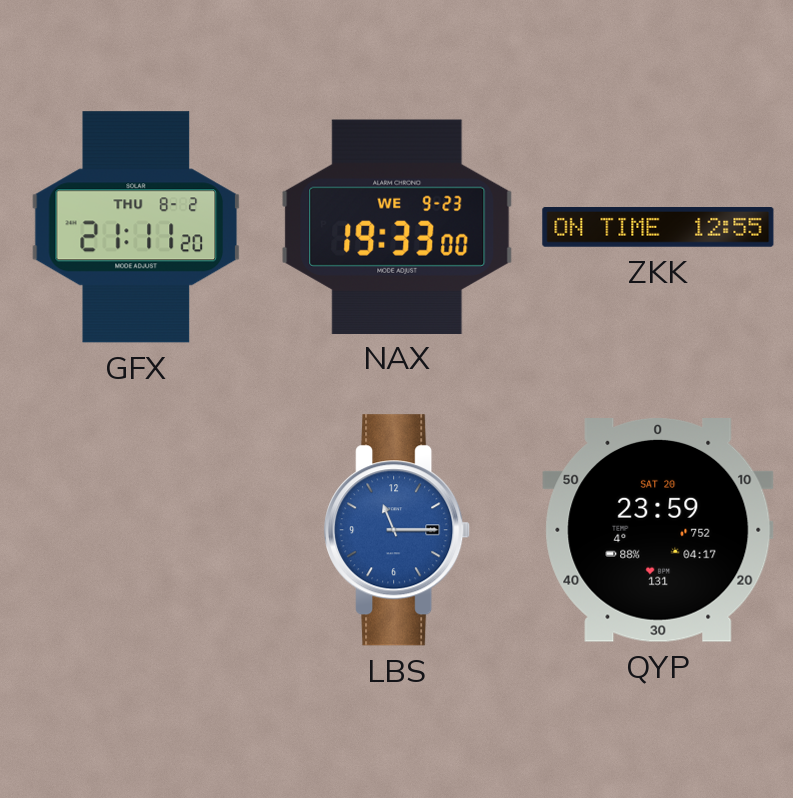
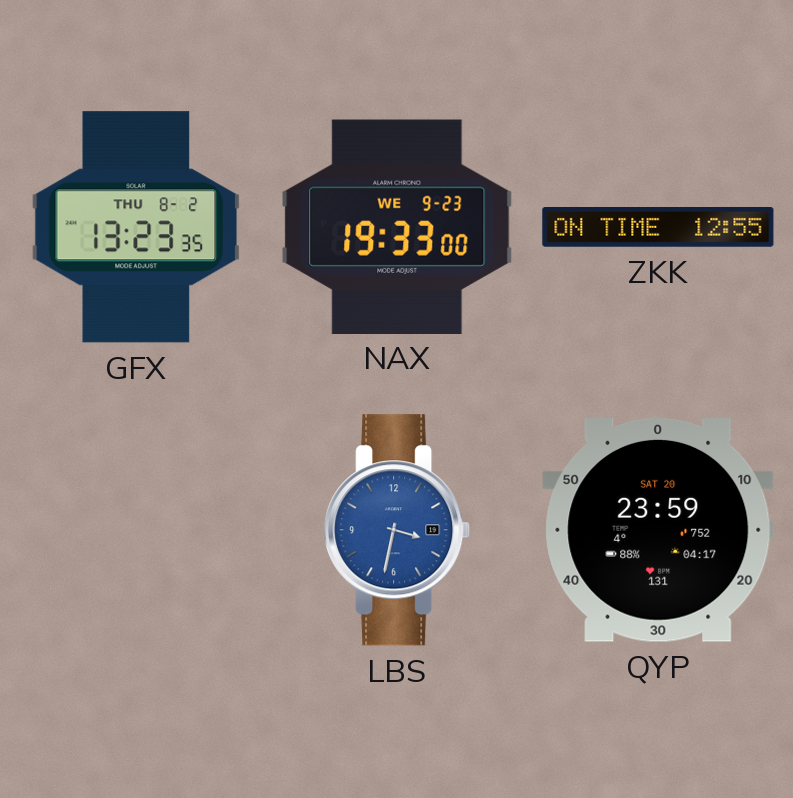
GFX: 21:11 -> 13:23 (136, 227)
LBS: 11:15 -> 3:32 (398, 530)
